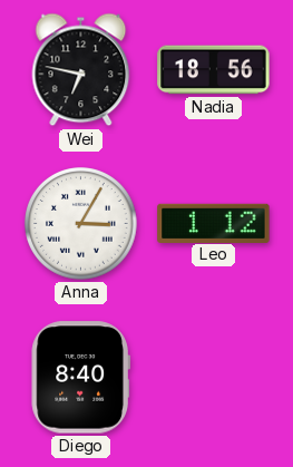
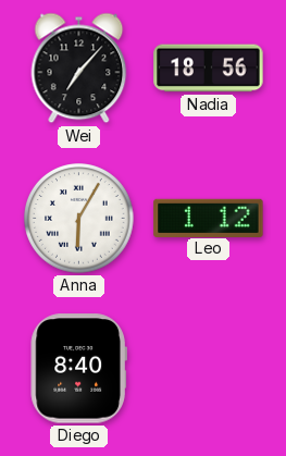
Wei: 6:47 -> 7:07 (79, 69)
Anna: 3:05 -> 6:05 (79, 219)
